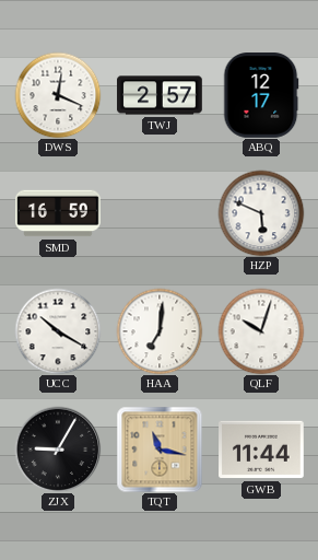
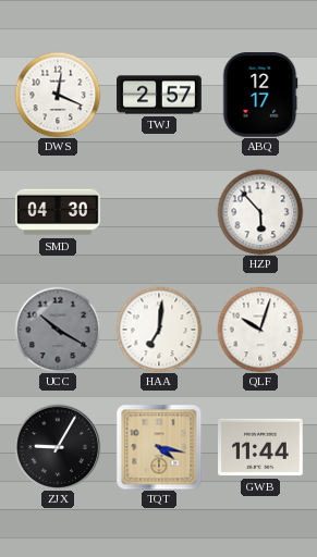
SMD: 16:59 -> 04:30 (58, 212)
HZP: 5:49 -> 5:53 (260, 212)
UCC dial: white -> grey (58, 330)
TQT: 11:17 -> 4:17 (159, 447)
